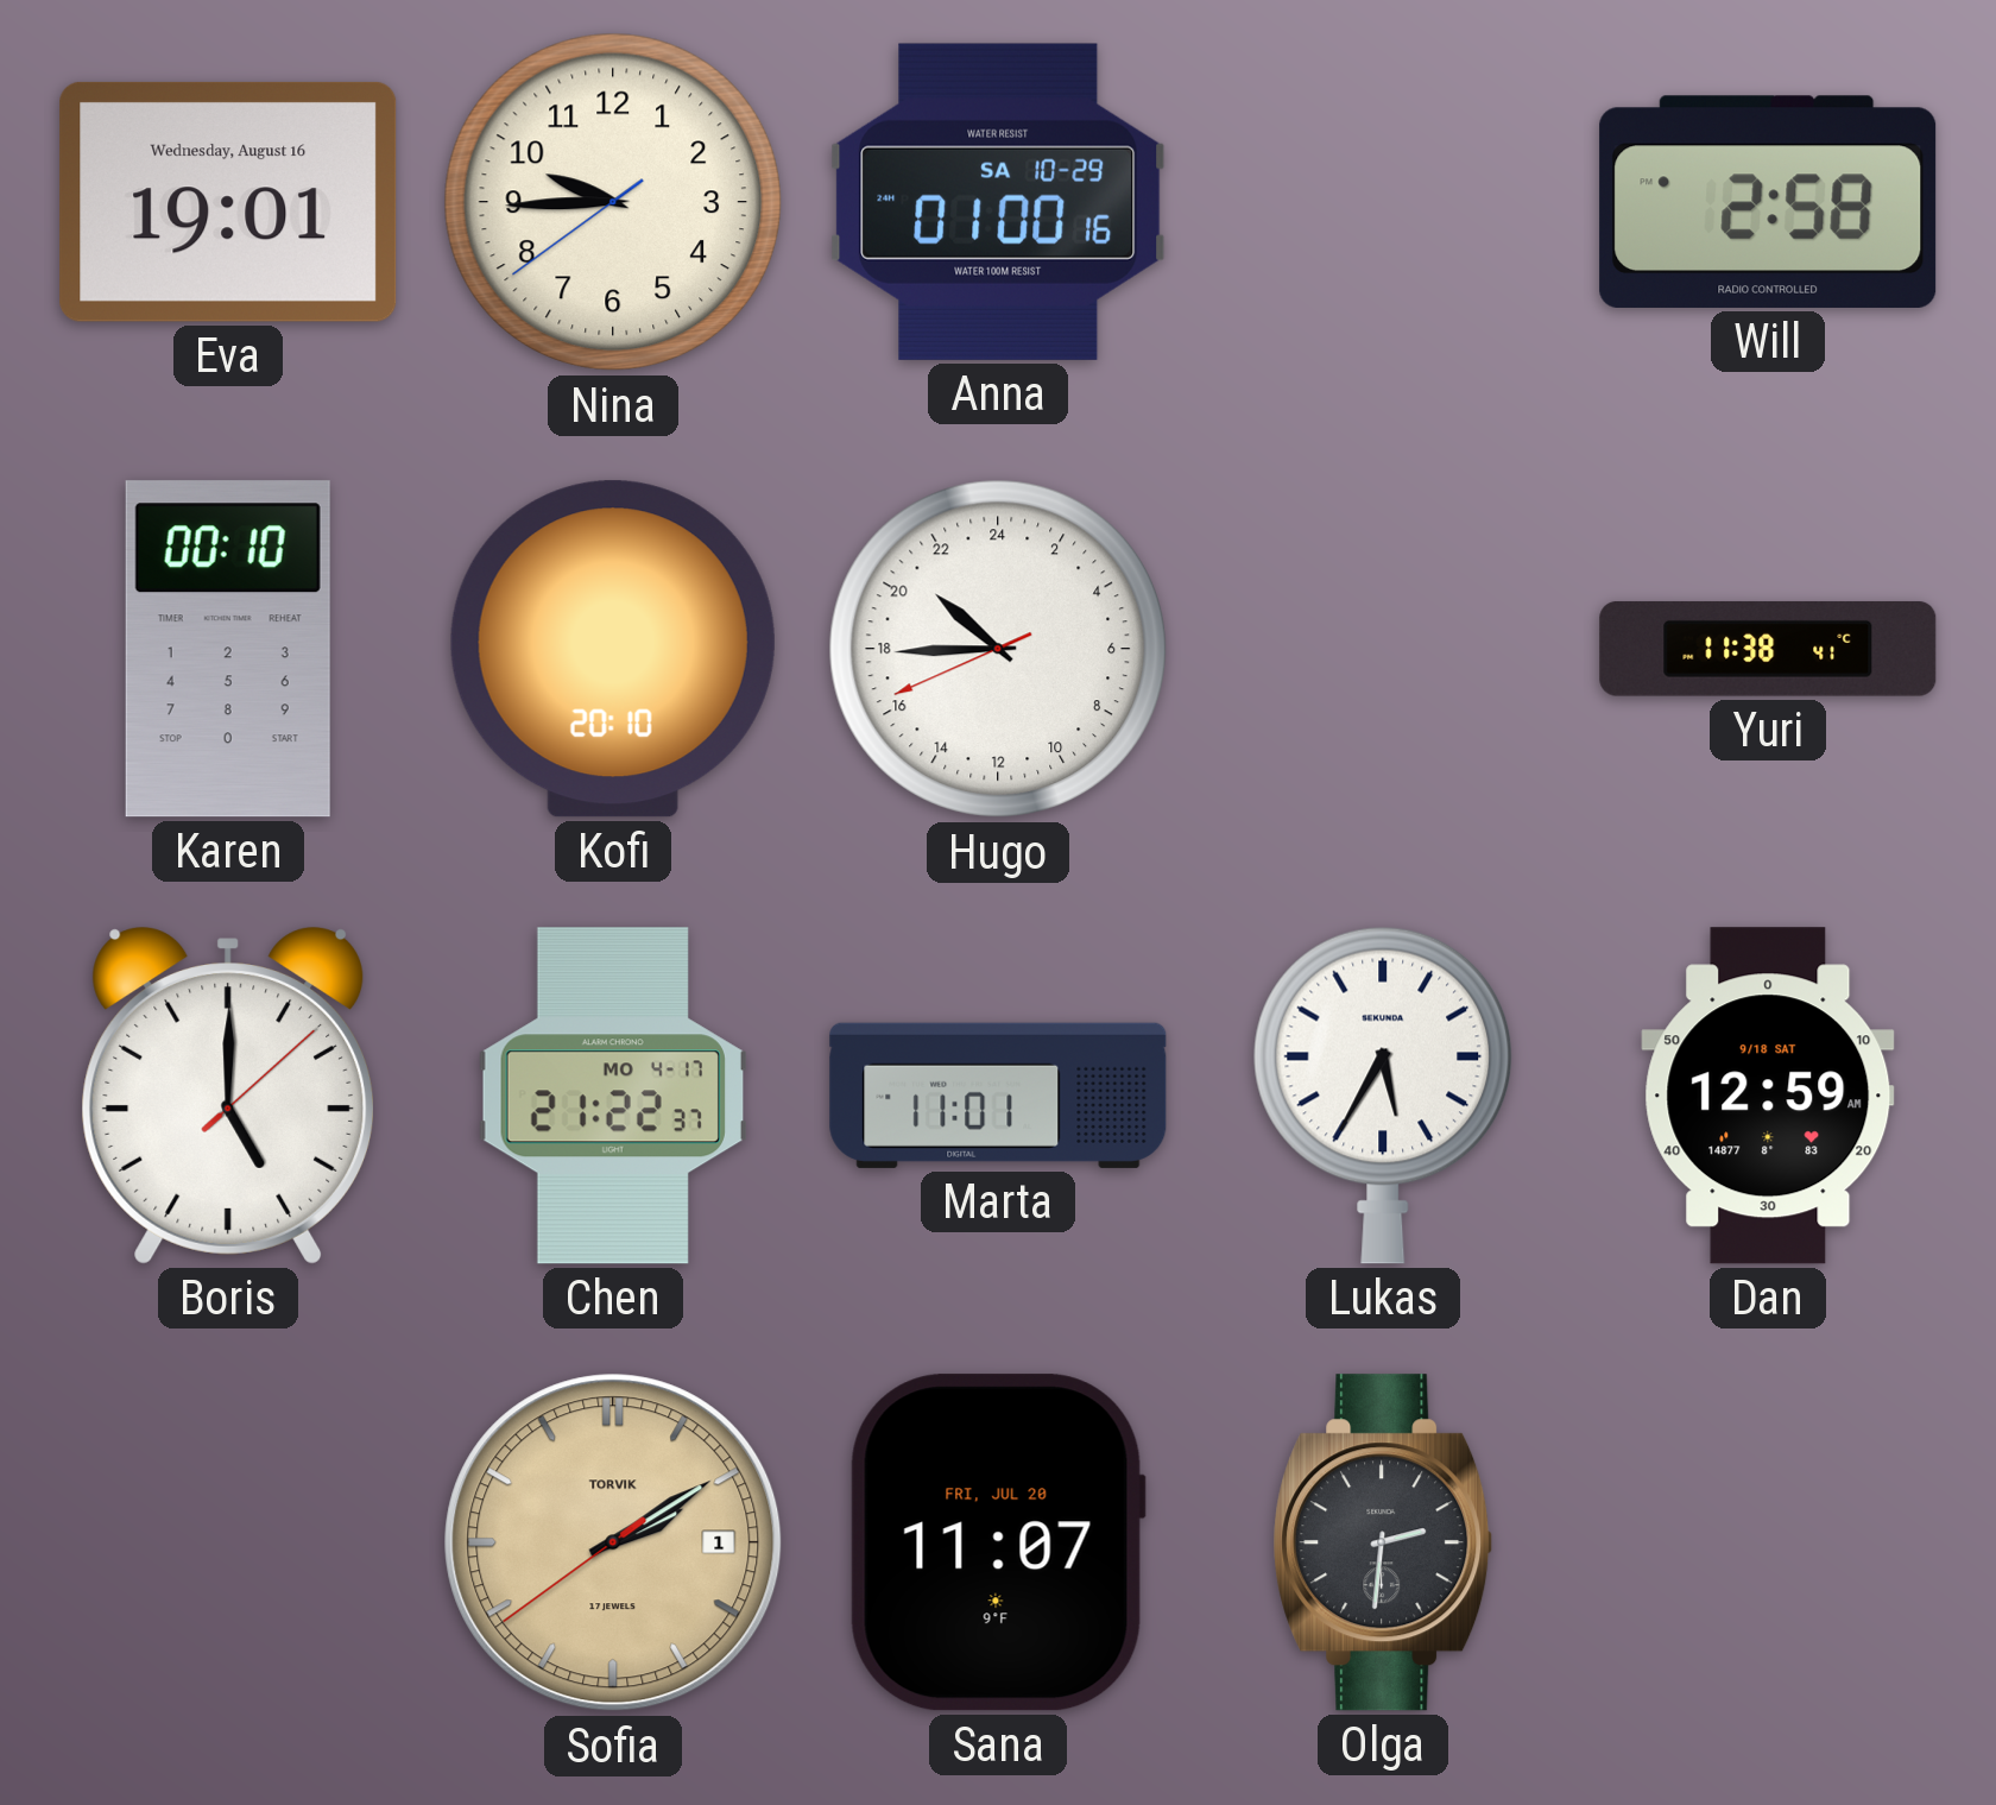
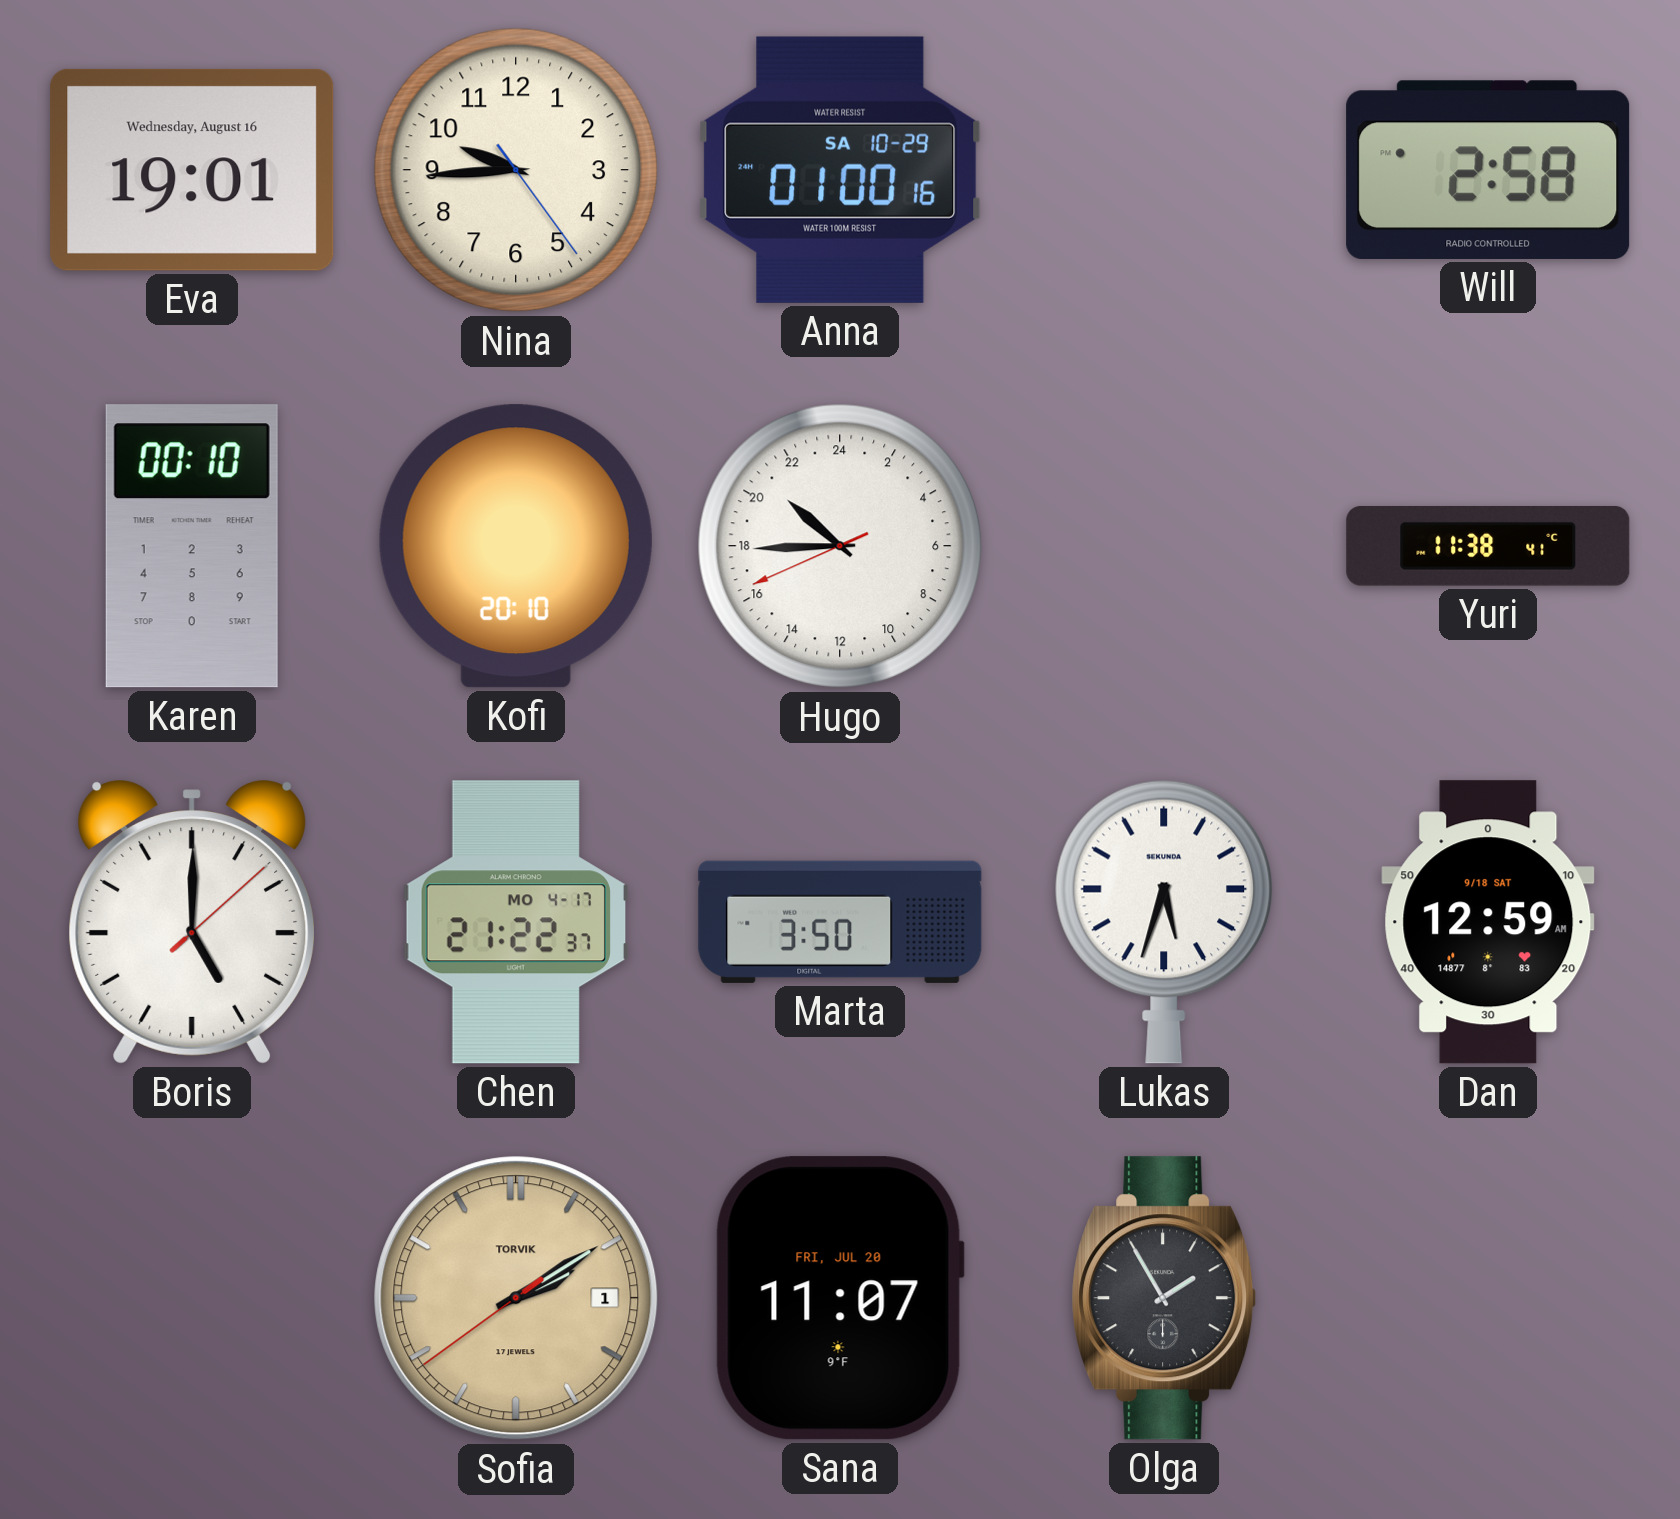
Nina: 9:44:39 -> 9:44:24 (516, 170)
Marta: 11:01 -> 3:50 (840, 922)
Lukas: 5:35 -> 5:33 (1164, 922)
Olga: 2:31 -> 1:55 (1164, 1298)
